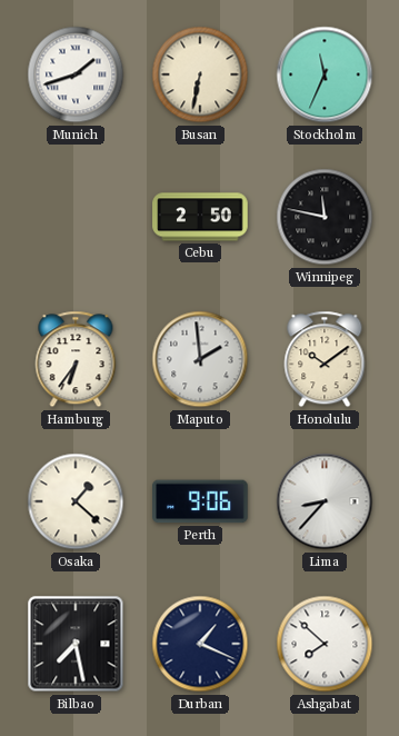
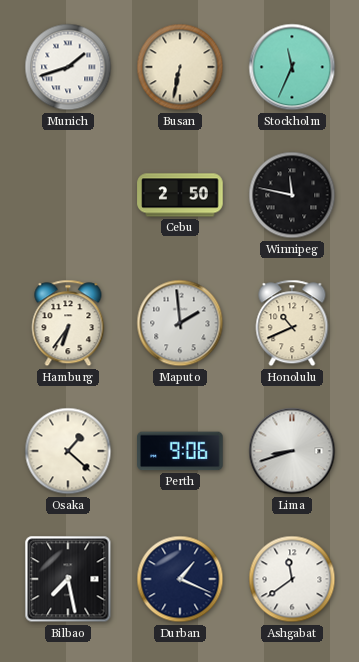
Honolulu: 10:09 -> 10:41 (292, 323)
Lima: 8:37 -> 8:42 (292, 451)
Ashgabat: 7:52 -> 11:39 (292, 579)
